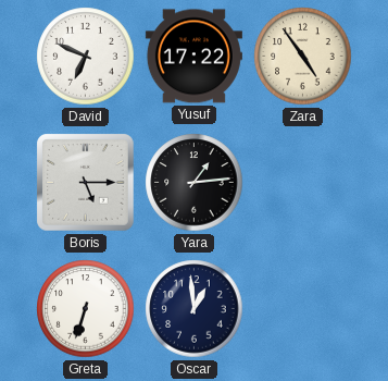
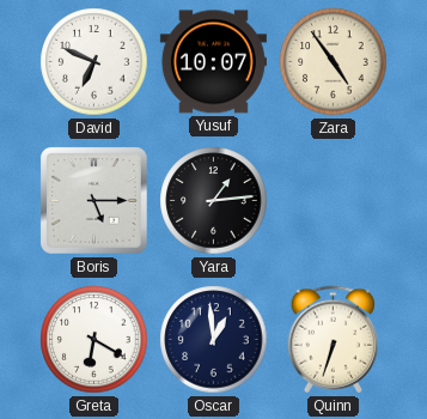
Yusuf: 17:22 -> 10:07 (213, 62)
Greta: 6:33 -> 6:20 (94, 340)
Quinn: none -> 6:33 (334, 340)
